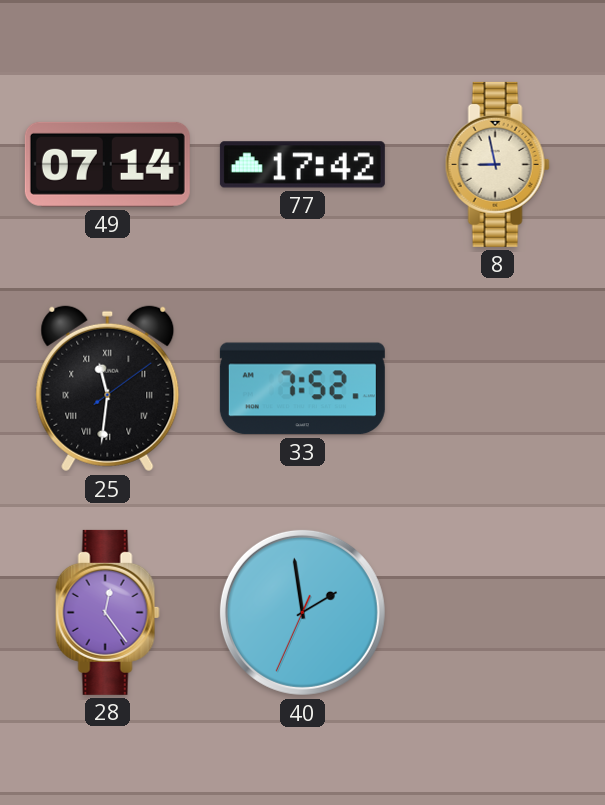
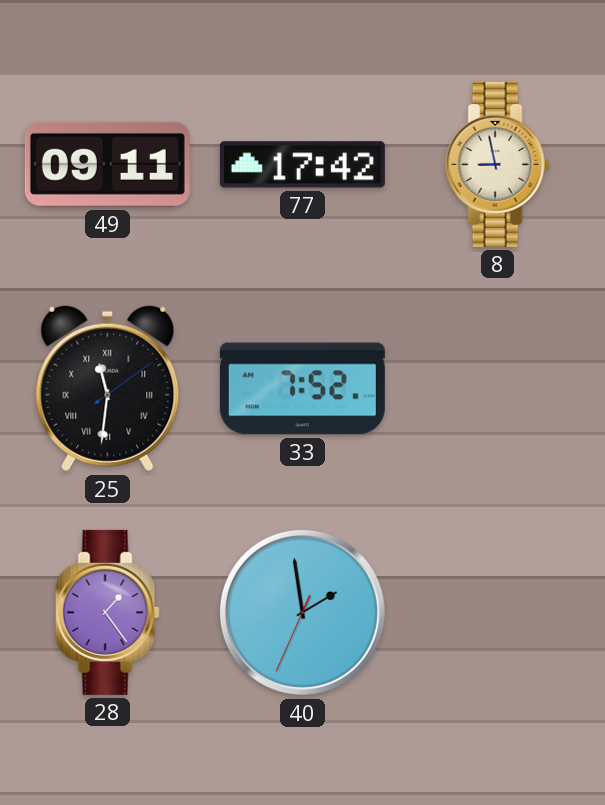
49: 07:14 -> 09:11 (107, 164)
28: 12:24 -> 1:24 (107, 612)
